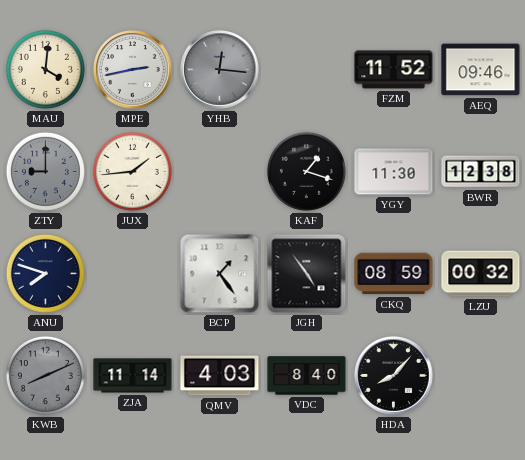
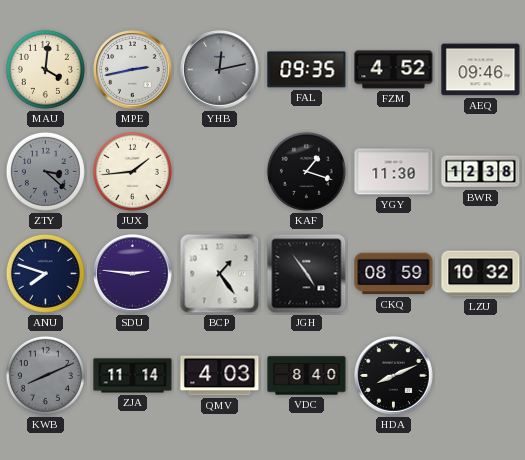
YHB: 12:16 -> 12:13 (220, 70)
FAL: none -> 09:35 (307, 70)
FZM: 11:52 -> 4:52 (394, 70)
ZTY: 9:00 -> 3:22 (45, 171)
SDU: none -> 2:46 (133, 274)
LZU: 00:32 -> 10:32 (481, 274)
HDA: 8:07 -> 8:11 (394, 376)
